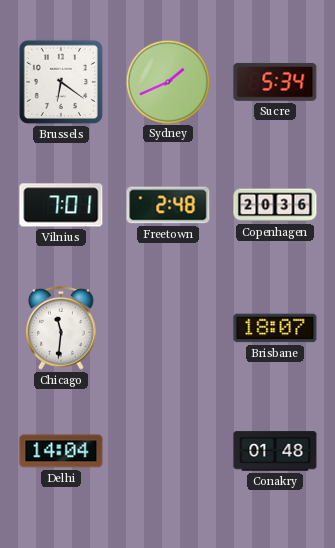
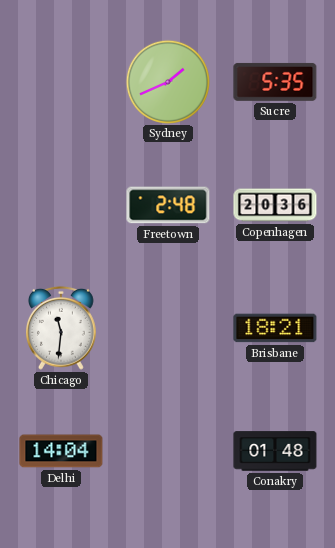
Brussels: 6:21 -> none (61, 82)
Sucre: 5:34 -> 5:35 (275, 82)
Vilnius: 7:01 -> none (61, 205)
Brisbane: 18:07 -> 18:21 (275, 328)
